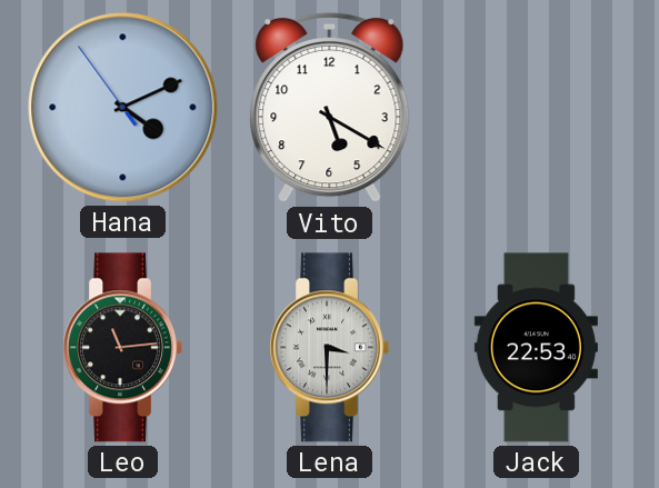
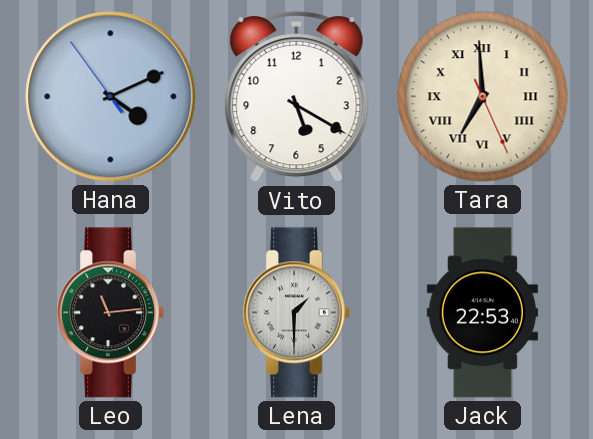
Tara: none -> 6:59 (483, 97)
Lena: 3:30 -> 1:30 (296, 313)
